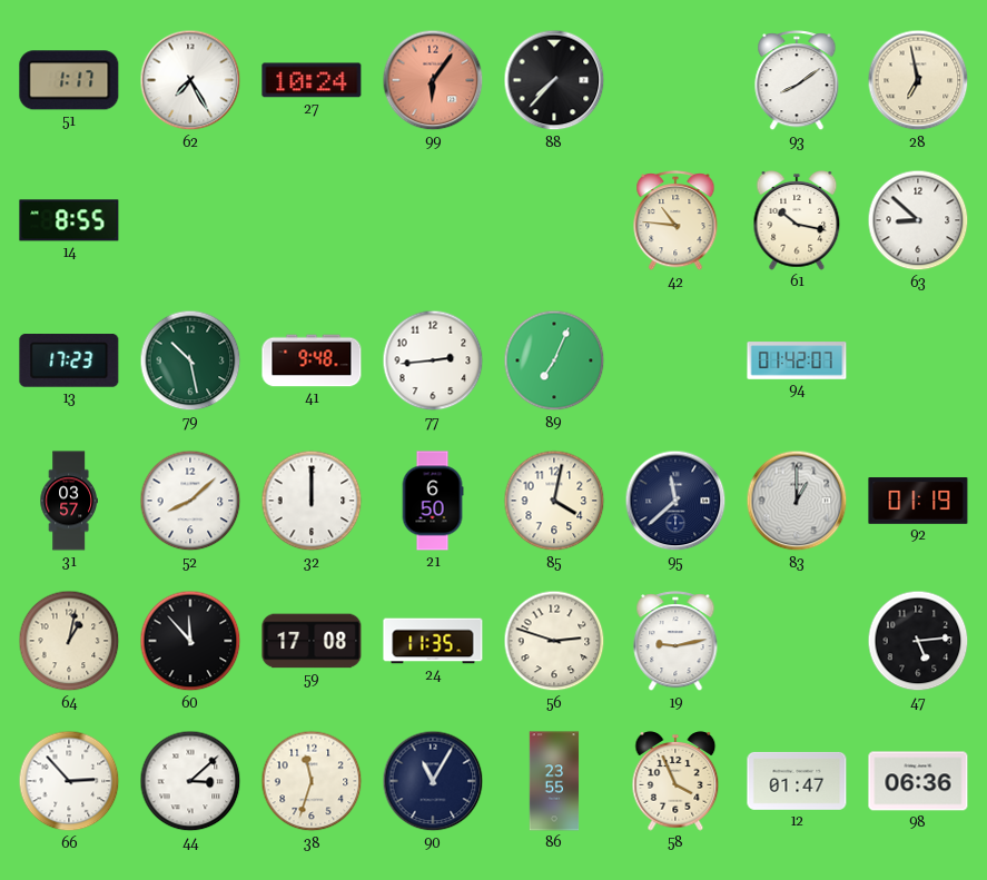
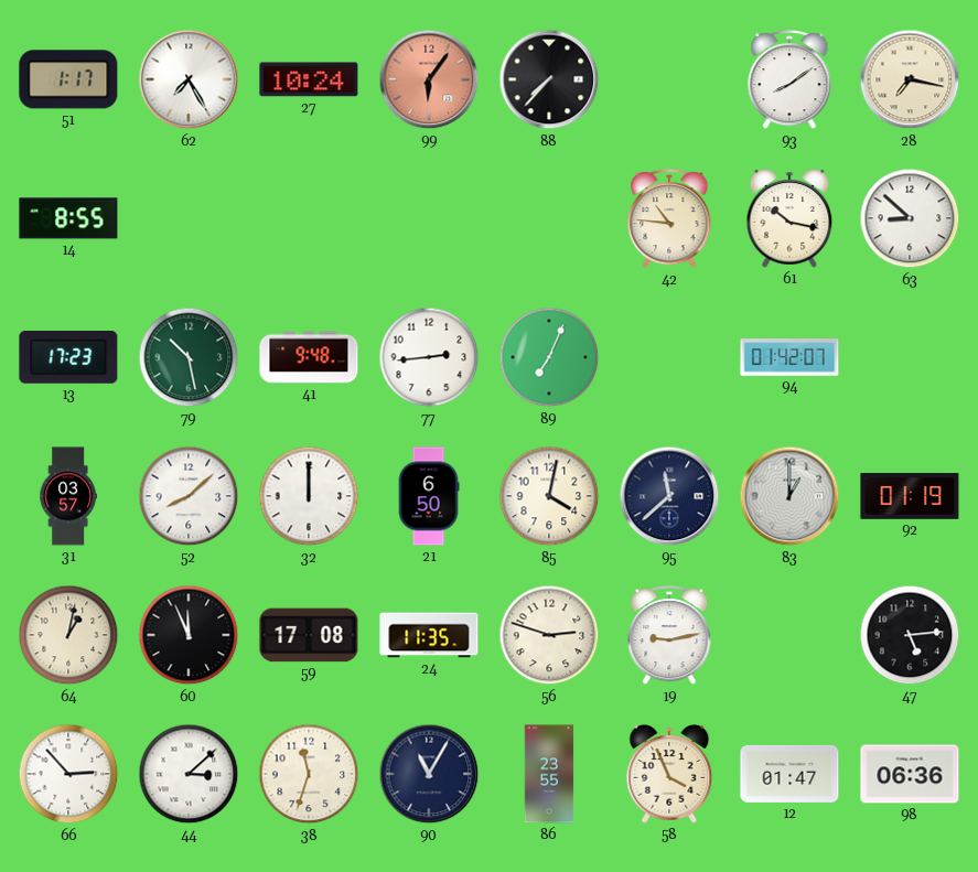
28: 6:58 -> 7:17 (910, 79)
60: 11:53 -> 11:56 (189, 635)
